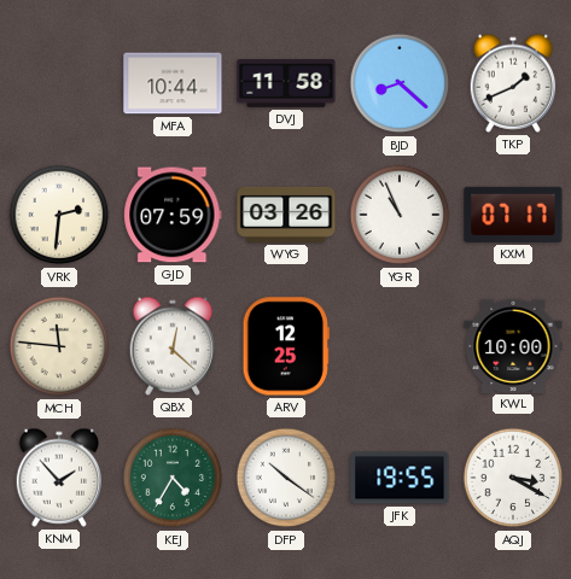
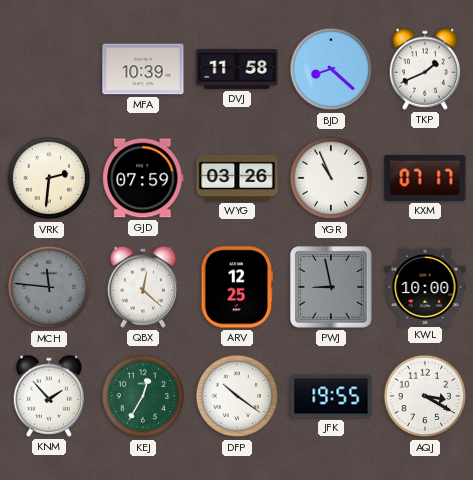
MFA: 10:44 -> 10:39 (143, 69)
MCH dial: cream -> grey (49, 287)
PWJ: none -> 8:58 (331, 287)
KEJ: 4:35 -> 12:35 (143, 396)
